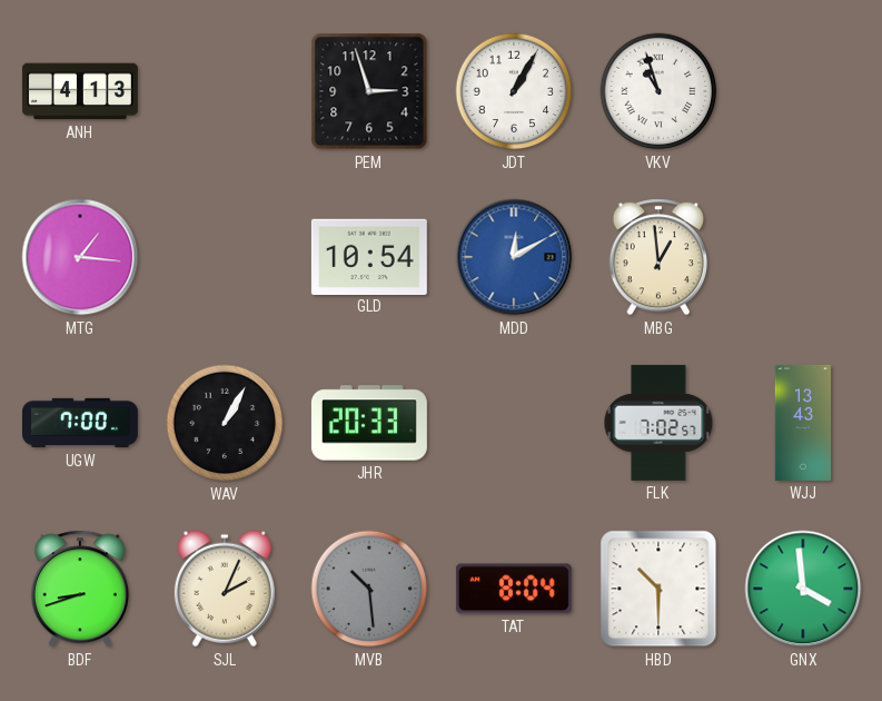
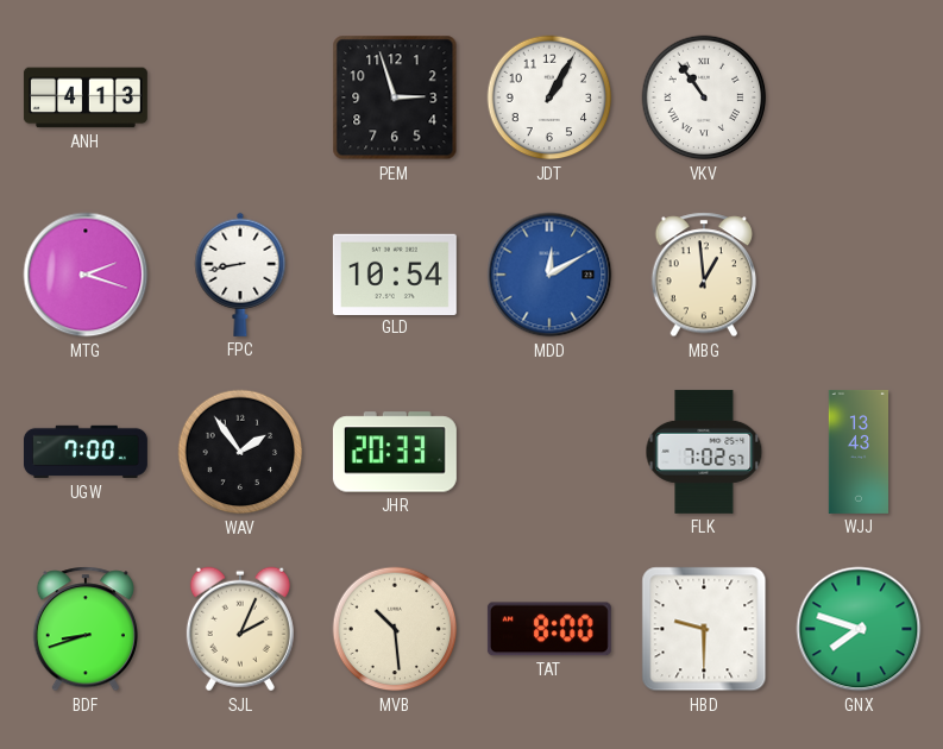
VKV: 10:57 -> 10:54 (704, 97)
MTG: 1:16 -> 2:18 (86, 275)
FPC: none -> 8:43 (240, 275)
WAV: 1:05 -> 1:54 (240, 452)
MVB dial: grey -> cream (395, 629)
TAT: 8:04 -> 8:00 (549, 629)
HBD: 10:30 -> 9:30 (704, 629)
GNX: 3:59 -> 7:48 (859, 629)
